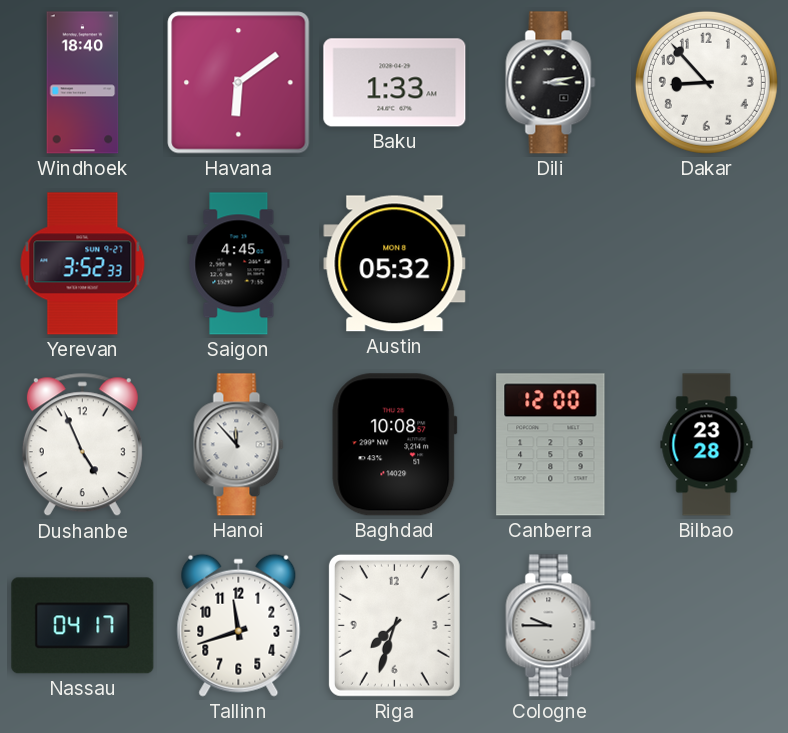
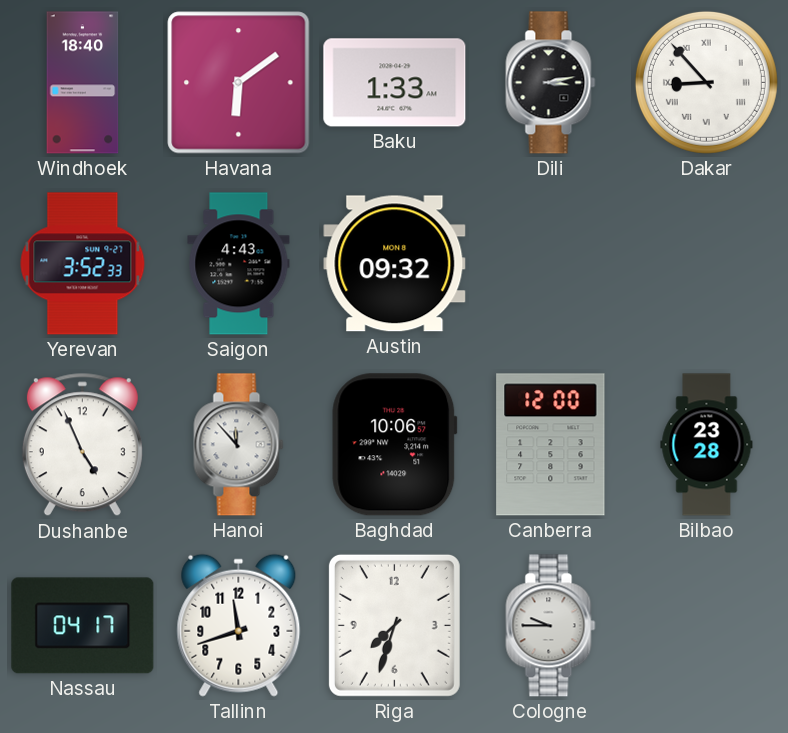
Dakar numerals: Arabic -> Roman (706, 82)
Saigon: 4:45 -> 4:43 (239, 264)
Austin: 05:32 -> 09:32 (395, 264)
Baghdad: 10:08 -> 10:06 (395, 445)
